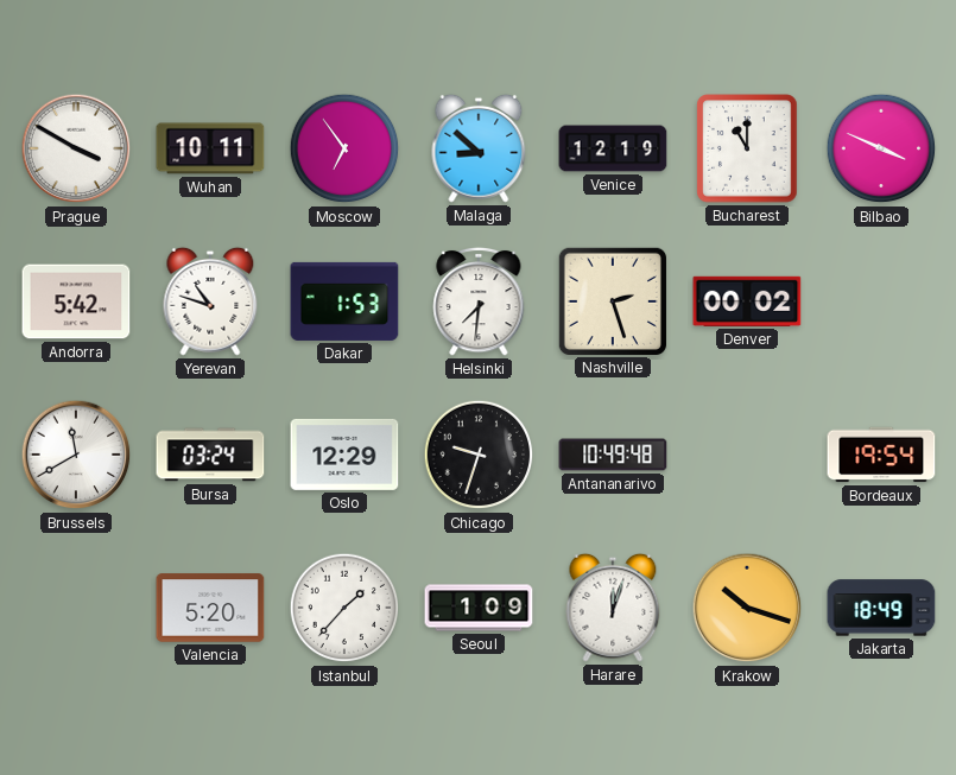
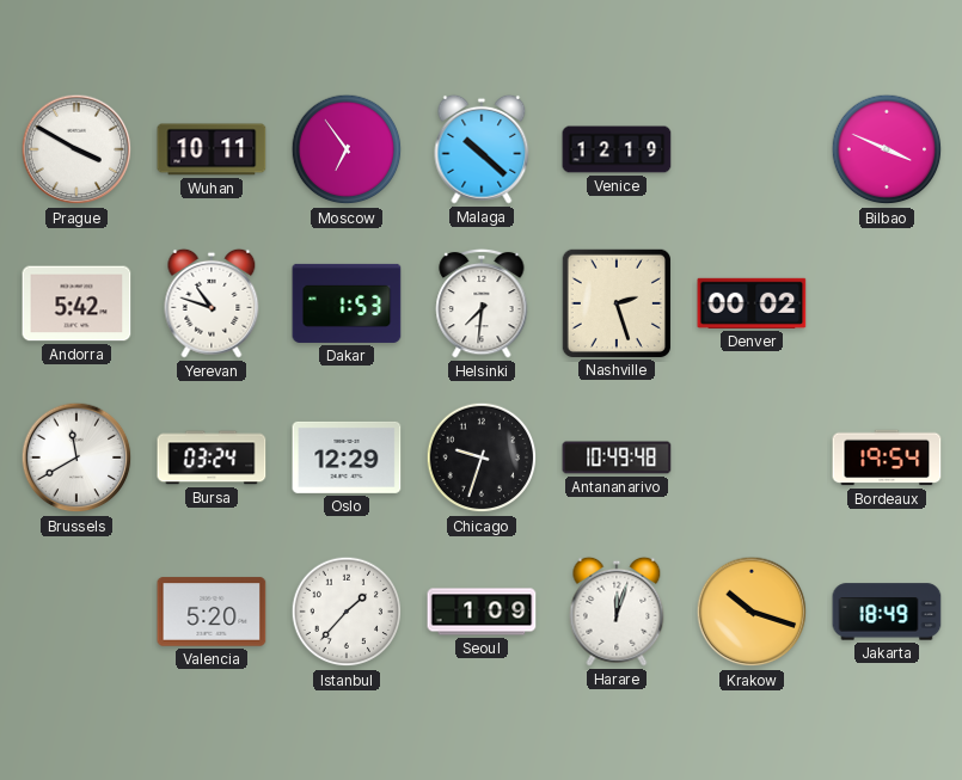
Malaga: 8:52 -> 10:22 (482, 149)
Bucharest: 11:00 -> none (747, 148)
